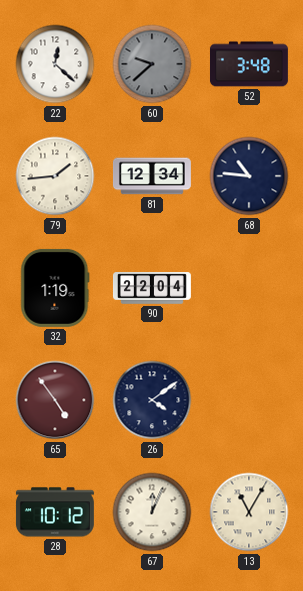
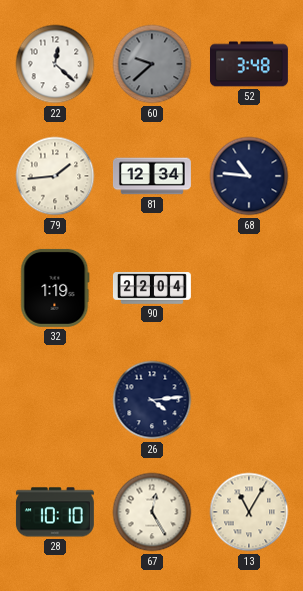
65: 4:54 -> none (55, 400)
26: 4:09 -> 4:14 (152, 400)
28: 10:12 -> 10:10 (55, 512)
67: 12:04 -> 12:25 (152, 512)
